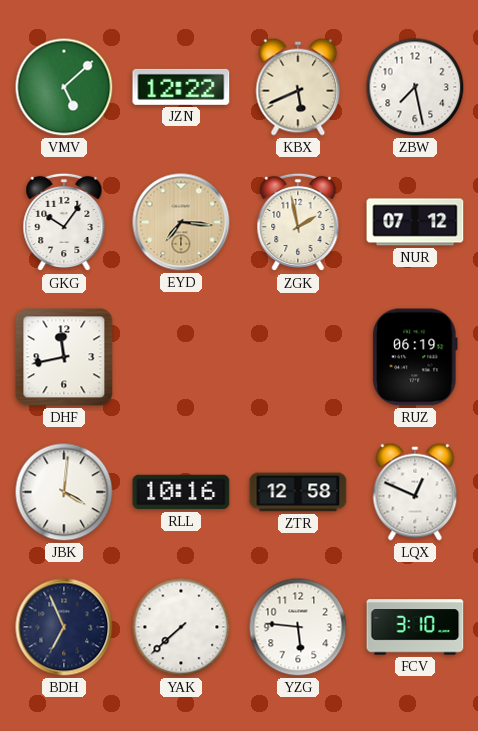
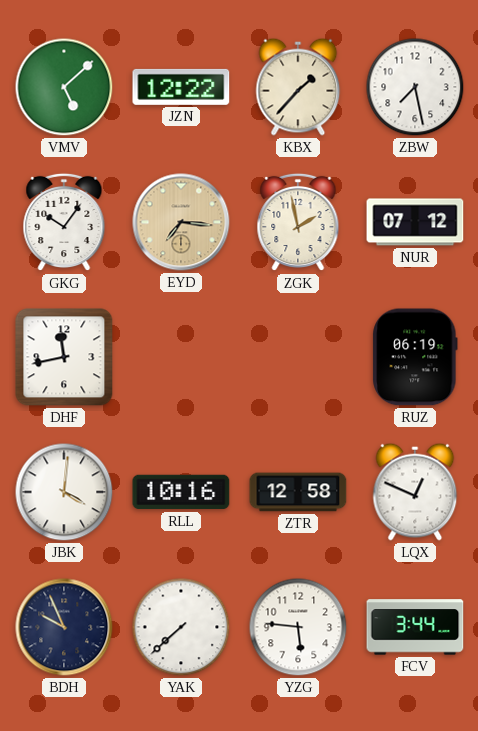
KBX: 5:41 -> 1:37 (298, 87)
BDH: 6:56 -> 9:56 (64, 627)
FCV: 3:10 -> 3:44 (415, 627)
